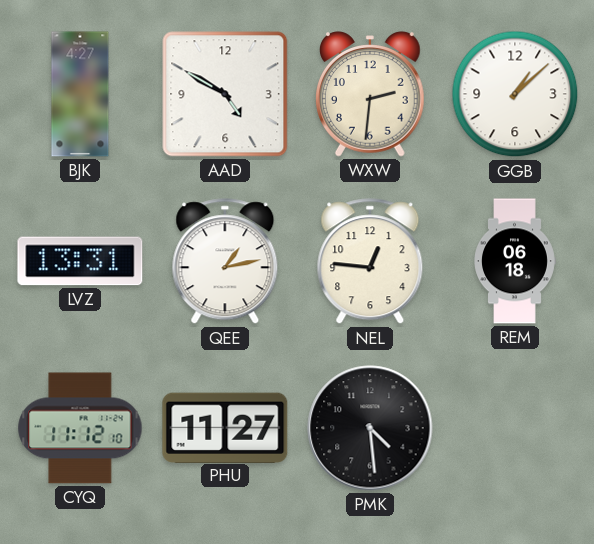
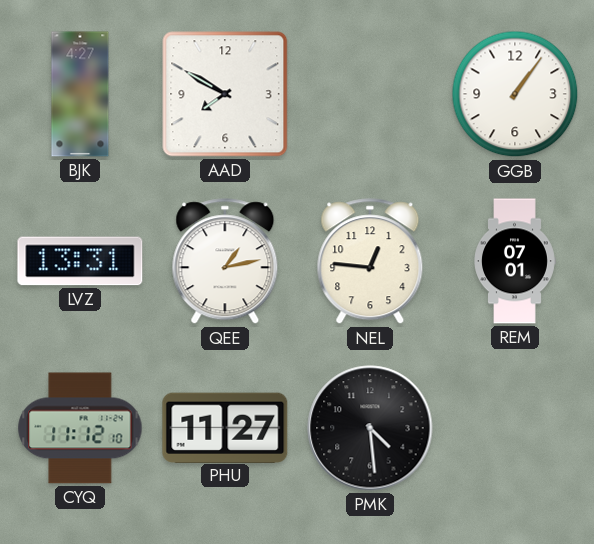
AAD: 4:50 -> 7:50 (225, 94)
WXW: 2:31 -> none (371, 94)
GGB: 1:08 -> 1:06 (515, 94)
REM: 06:18 -> 07:01 (515, 261)
